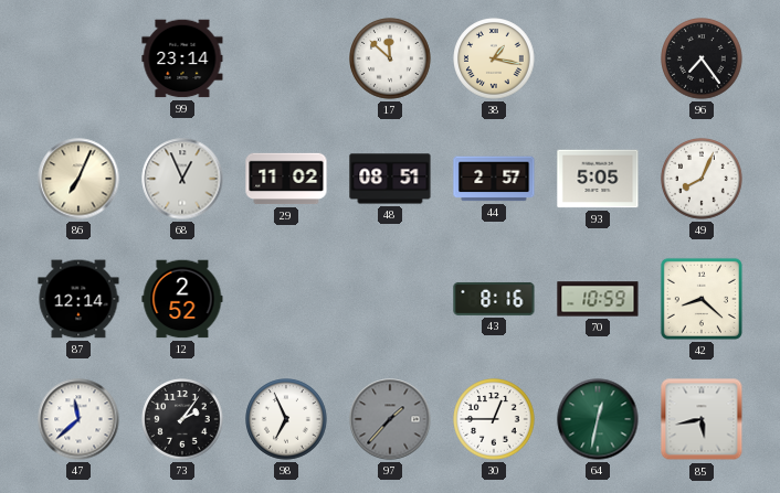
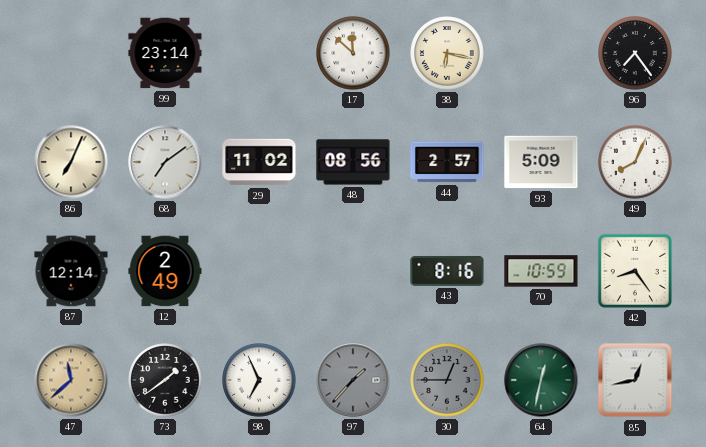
38: 1:17 -> 6:17 (447, 53)
68: 12:56 -> 7:09 (165, 162)
48: 08:51 -> 08:56 (353, 162)
93: 5:05 -> 5:09 (541, 162)
12: 2:52 -> 2:49 (165, 271)
42: 8:22 -> 8:24 (635, 271)
47 dial: white -> champagne (71, 380)
73: 2:06 -> 1:39 (165, 380)
30 dial: white -> grey (447, 380)
85: 5:43 -> 12:43 (635, 380)
